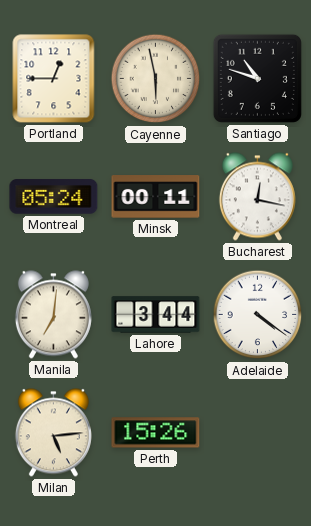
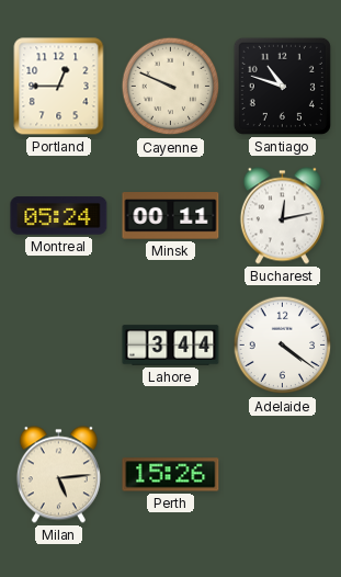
Cayenne: 5:58 -> 9:49 (171, 87)
Bucharest: 12:17 -> 12:13 (282, 216)
Manila: 7:01 -> none (53, 315)
